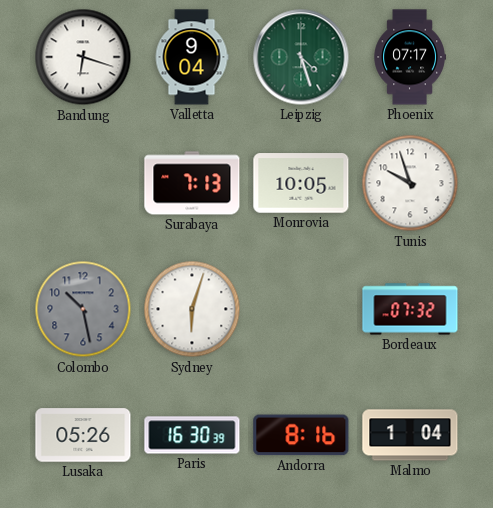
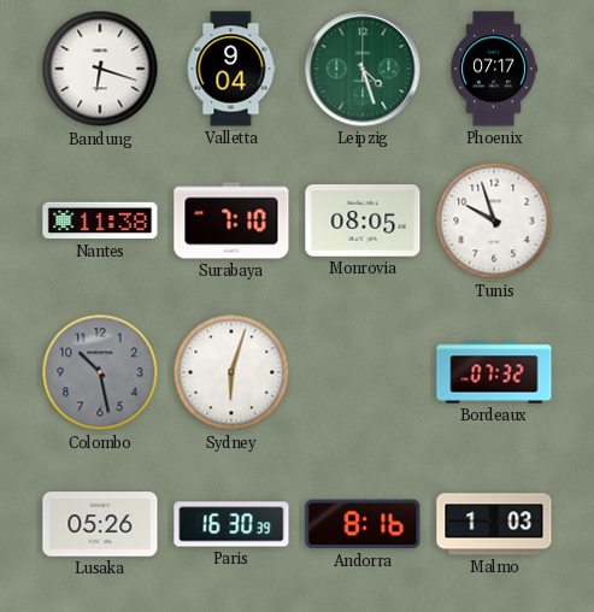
Nantes: none -> 11:38 (100, 220)
Surabaya: 7:13 -> 7:10 (231, 220)
Monrovia: 10:05 -> 08:05 (363, 220)
Malmo: 1:04 -> 1:03 (494, 524)
